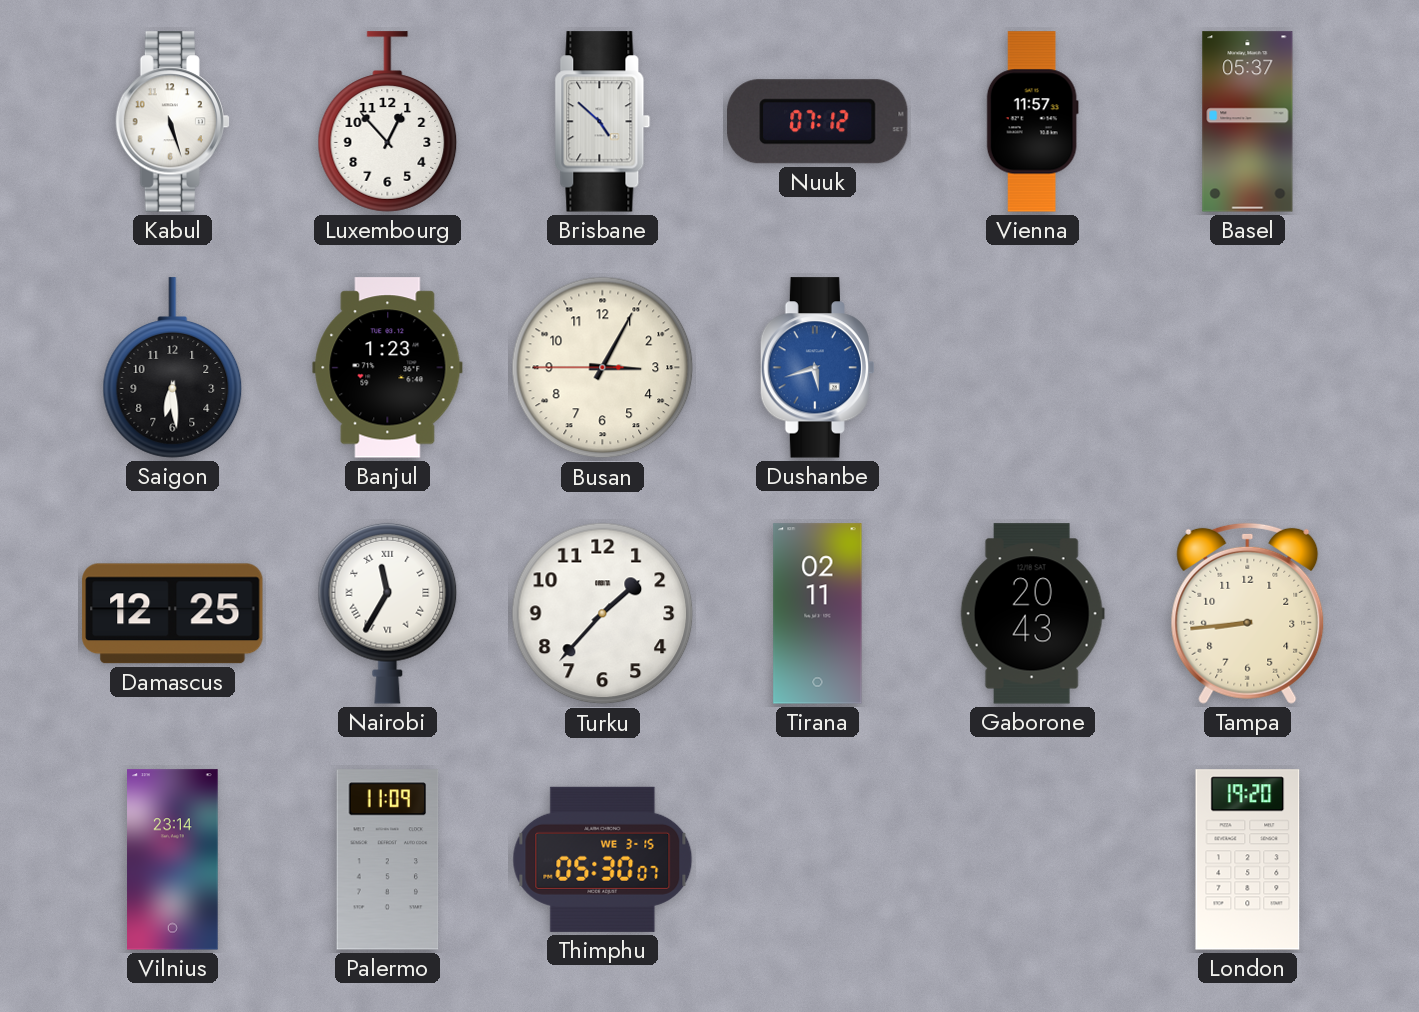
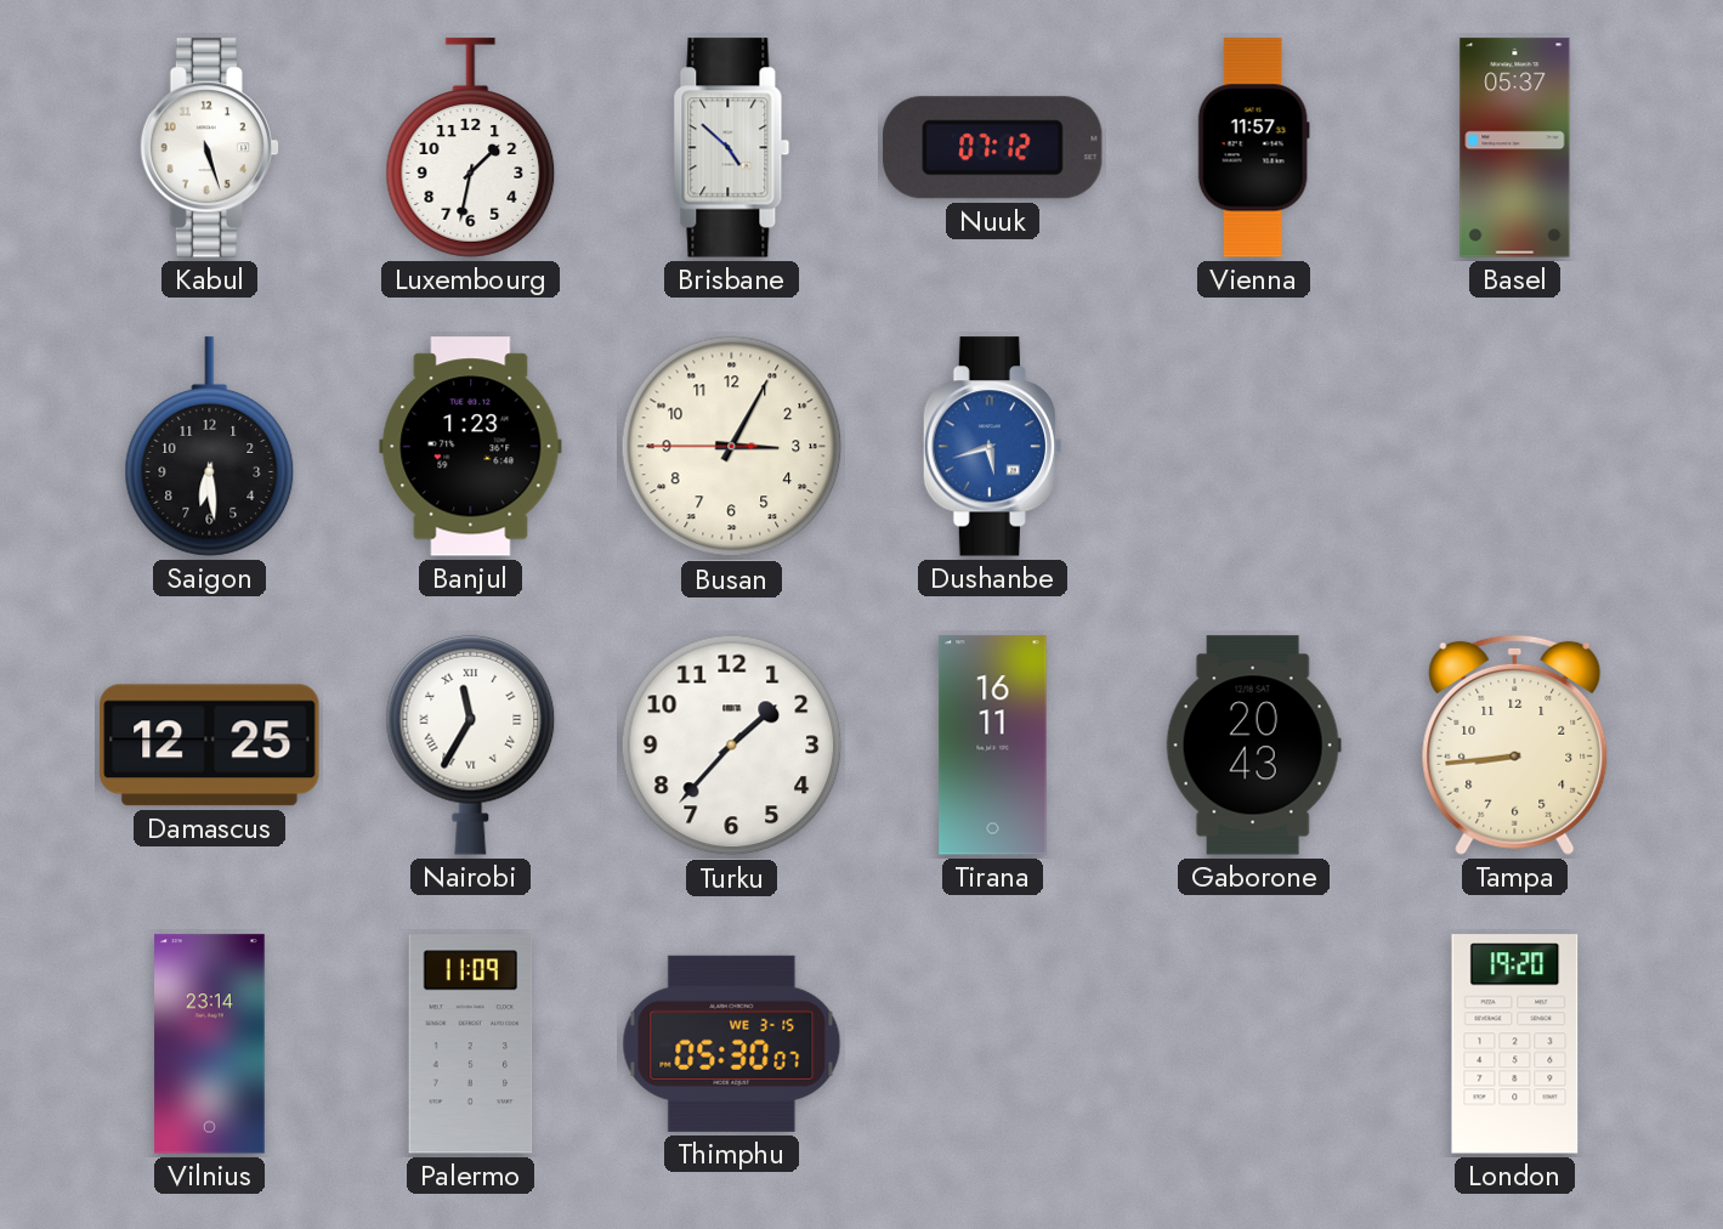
Luxembourg: 12:53 -> 1:32 (471, 148)
Tirana: 02:11 -> 16:11 (993, 746)
